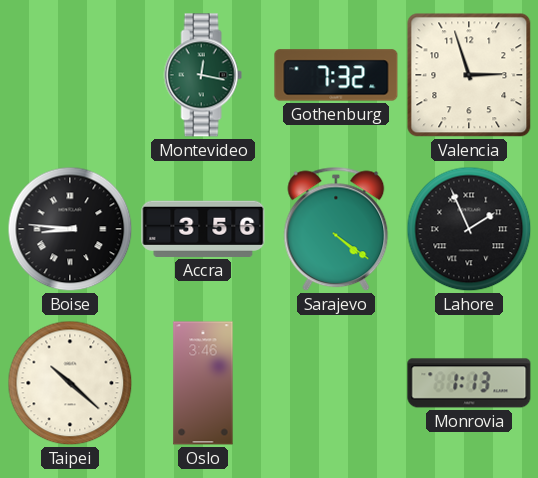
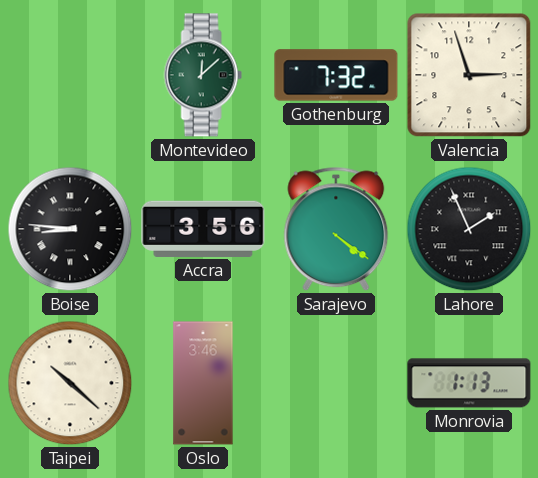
Montevideo: 12:17 -> 12:08 (203, 75)
